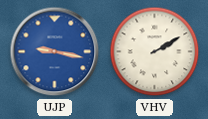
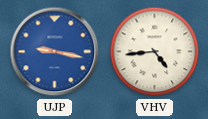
VHV: 2:10 -> 4:44 (155, 52)
